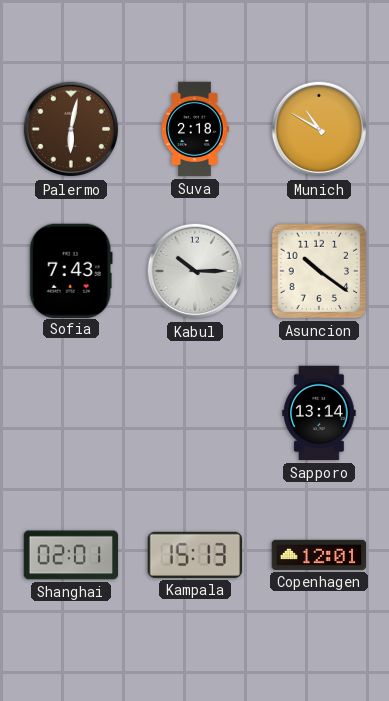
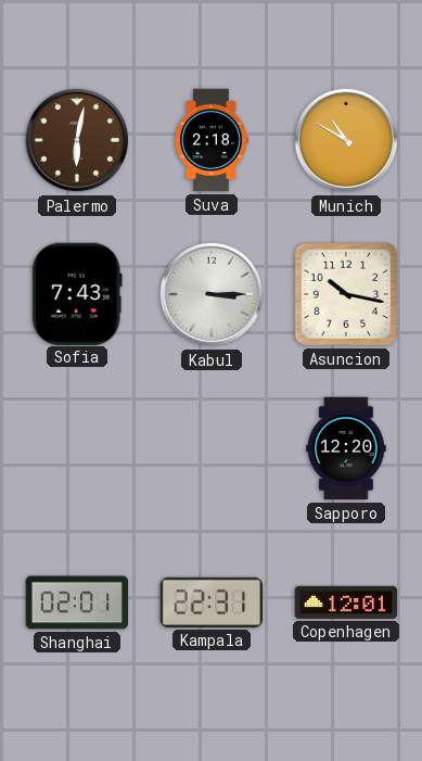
Kabul: 10:15 -> 3:15 (212, 294)
Asuncion: 10:21 -> 10:17 (346, 294)
Sapporo: 13:14 -> 12:20 (346, 448)
Kampala: 15:13 -> 22:31 (212, 603)
